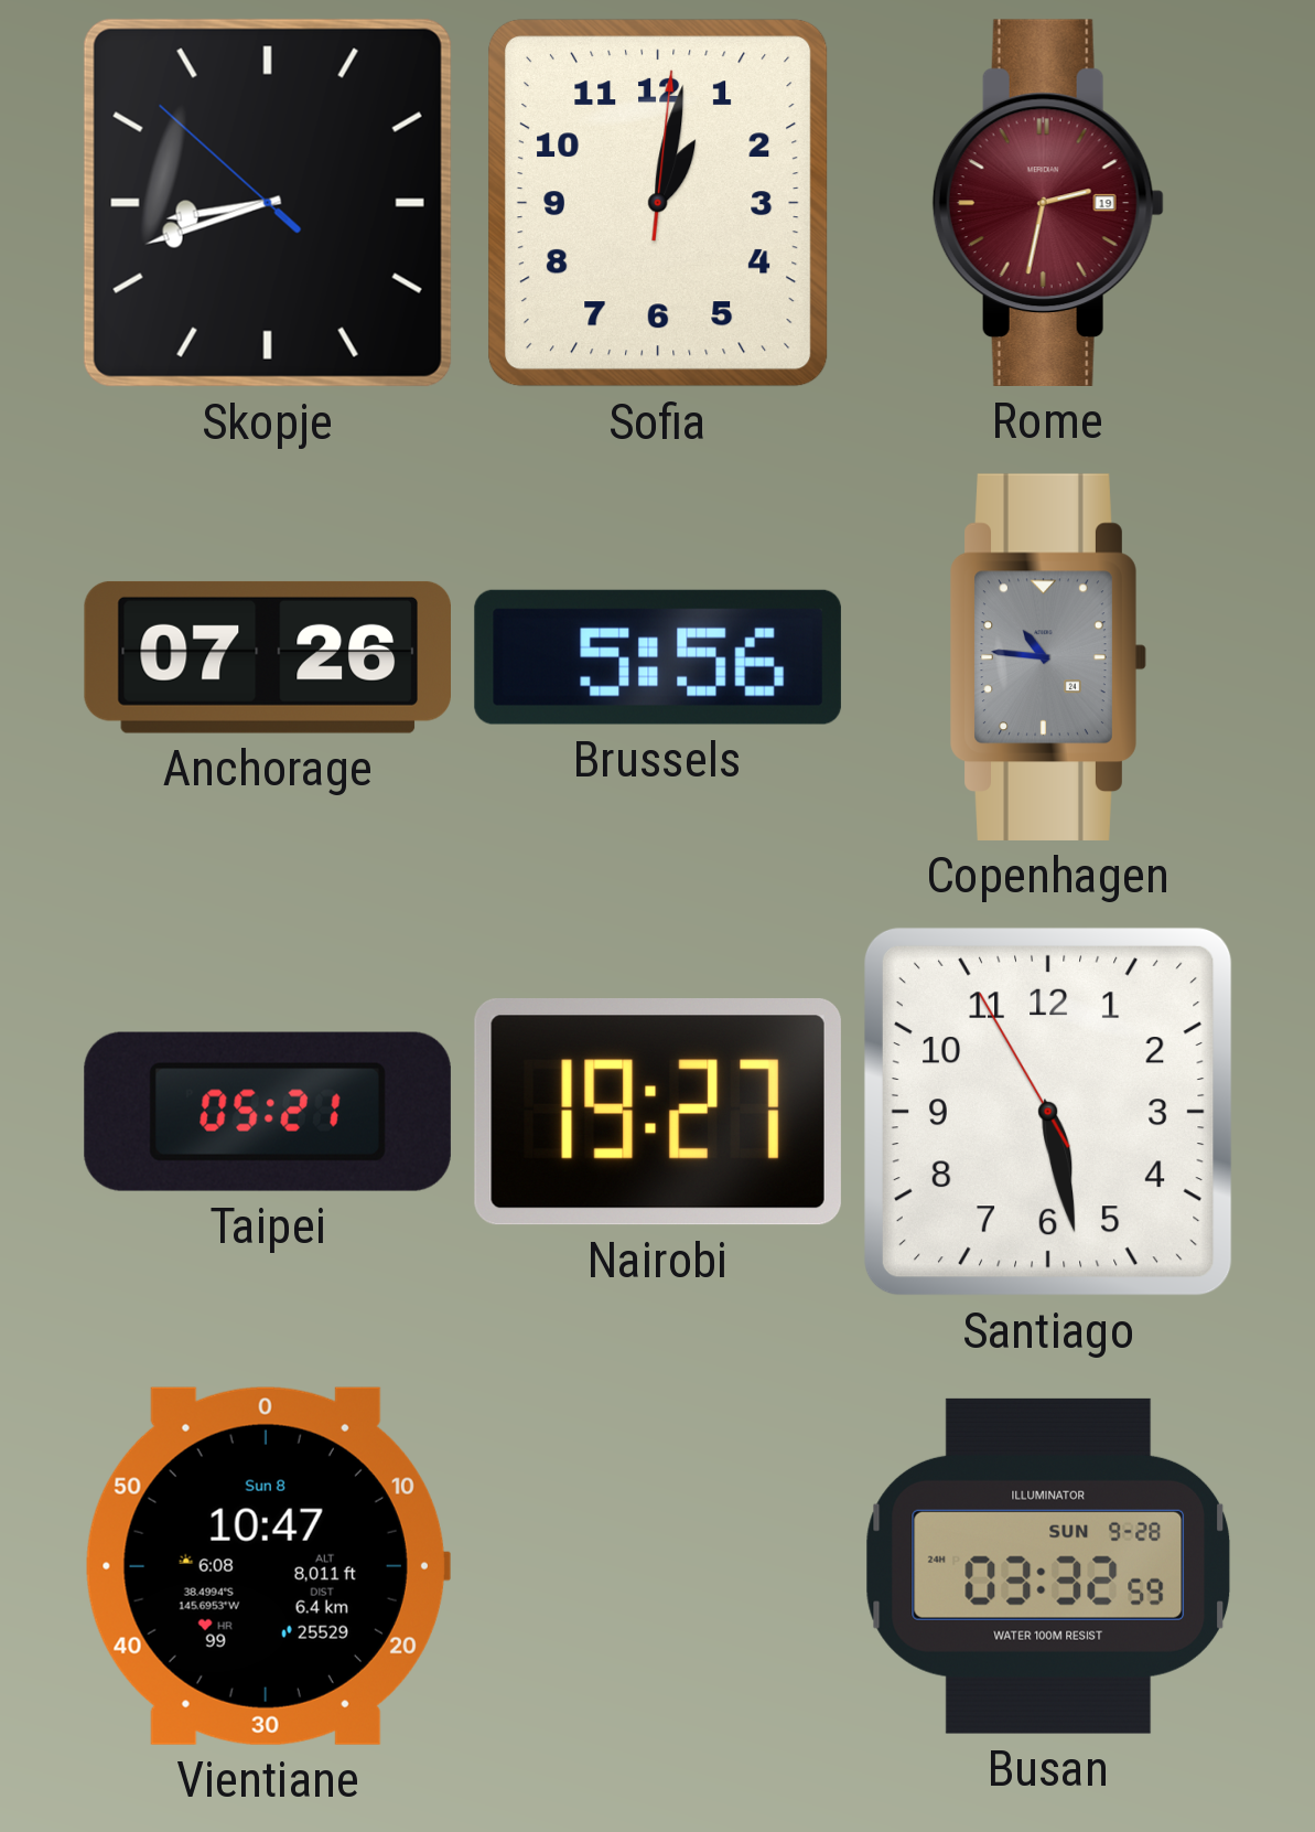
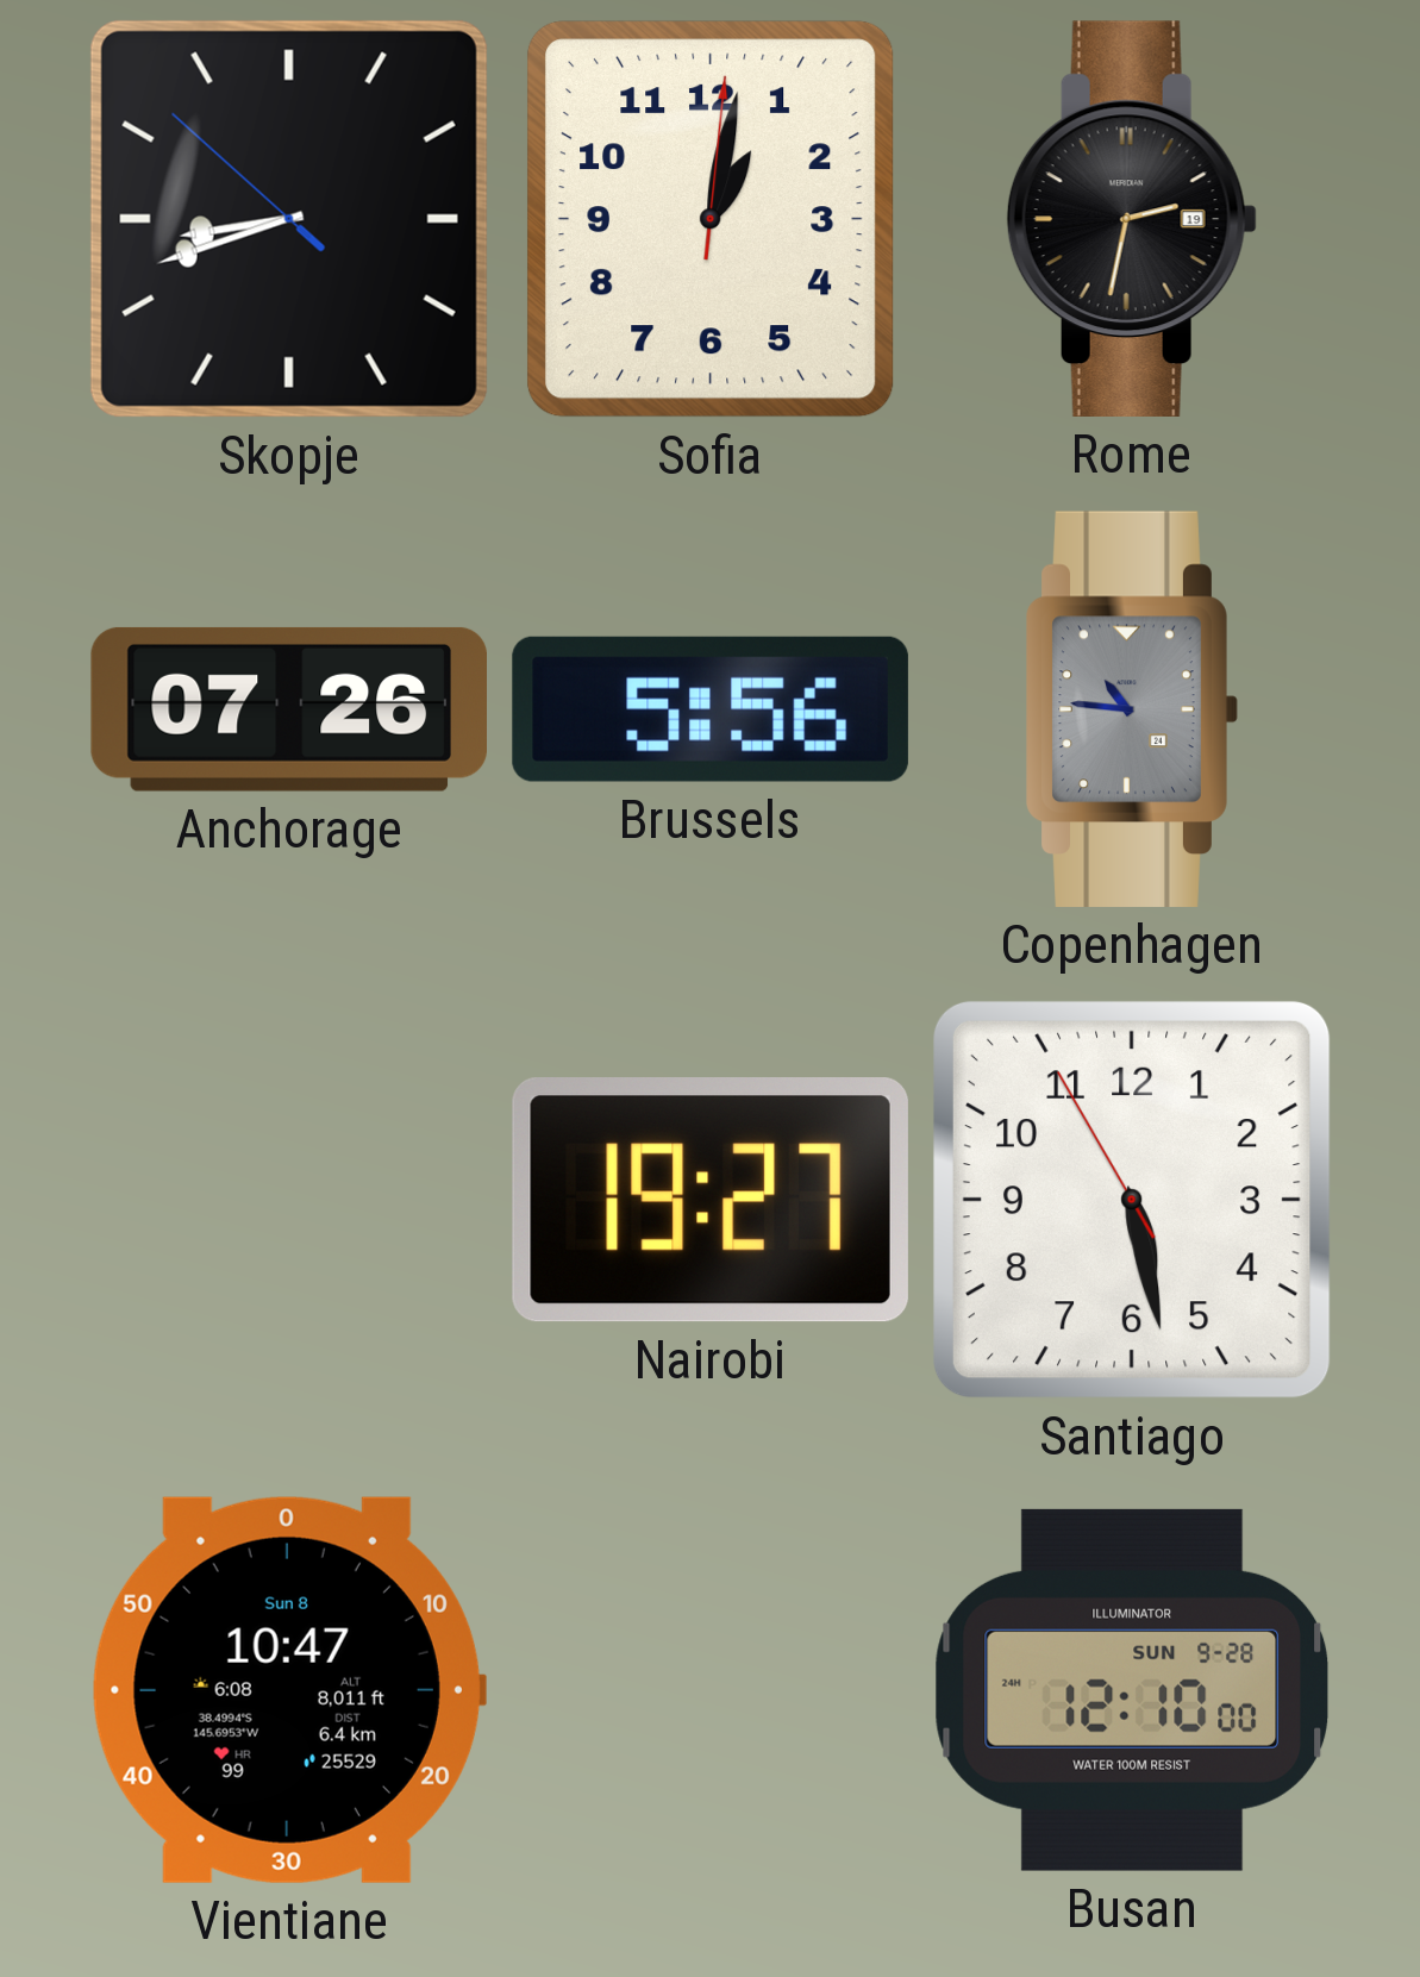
Rome dial: burgundy -> black (1132, 219)
Taipei: 05:21 -> none (268, 1112)
Busan: 03:32 -> 12:10 (1132, 1690)
